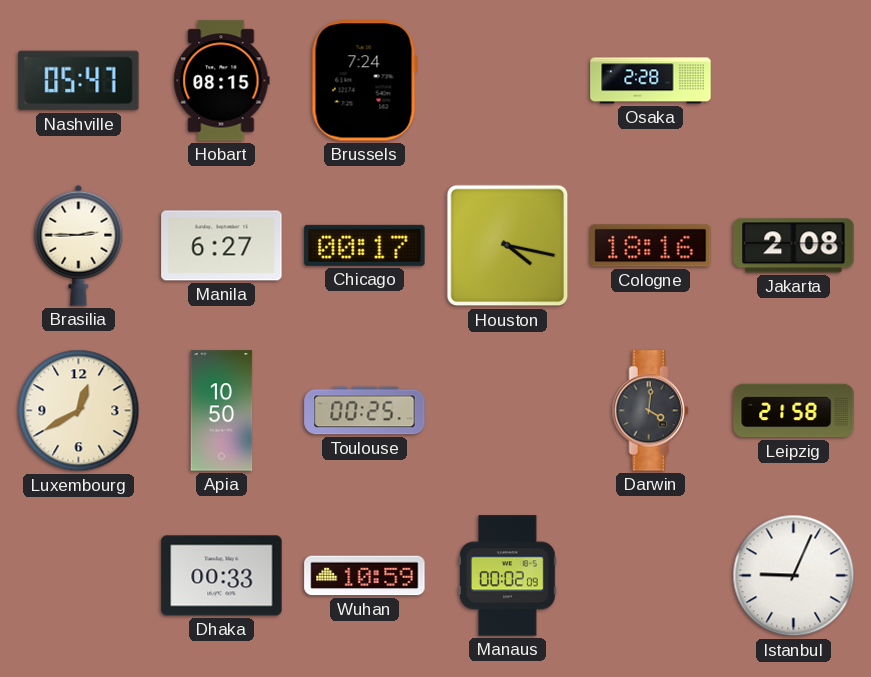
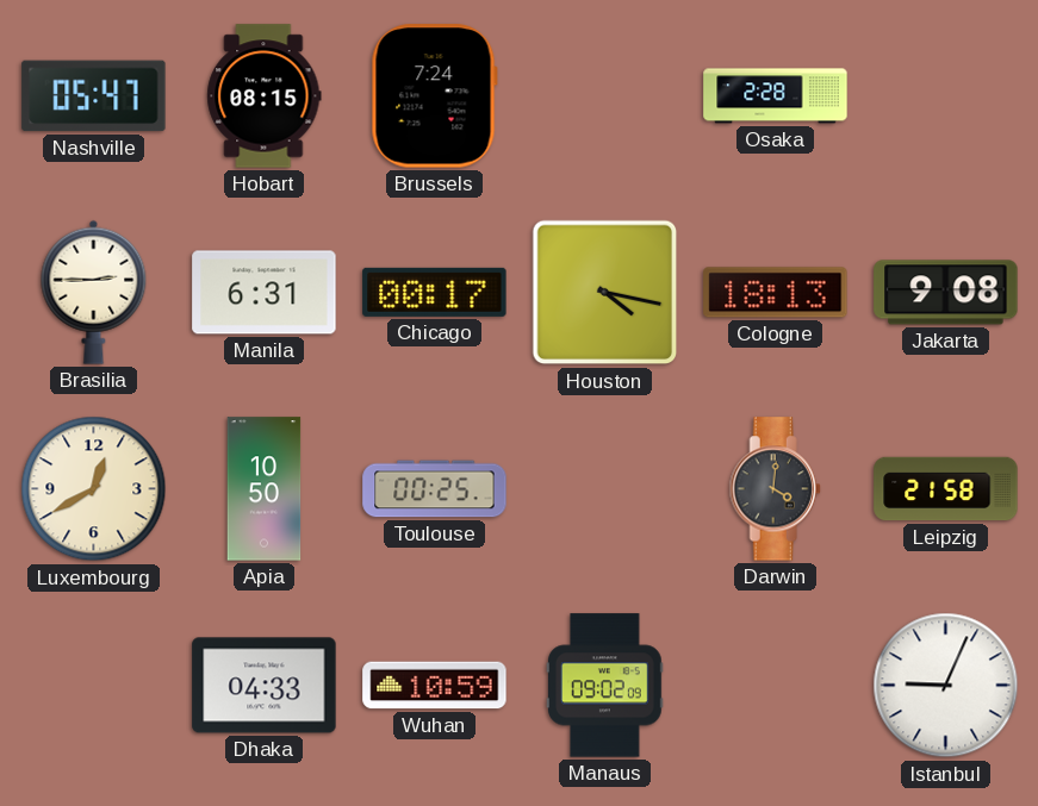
Manila: 6:27 -> 6:31 (265, 293)
Cologne: 18:16 -> 18:13 (776, 293)
Jakarta: 2:08 -> 9:08 (946, 293)
Dhaka: 00:33 -> 04:33 (265, 686)
Manaus: 00:02 -> 09:02 (605, 686)
